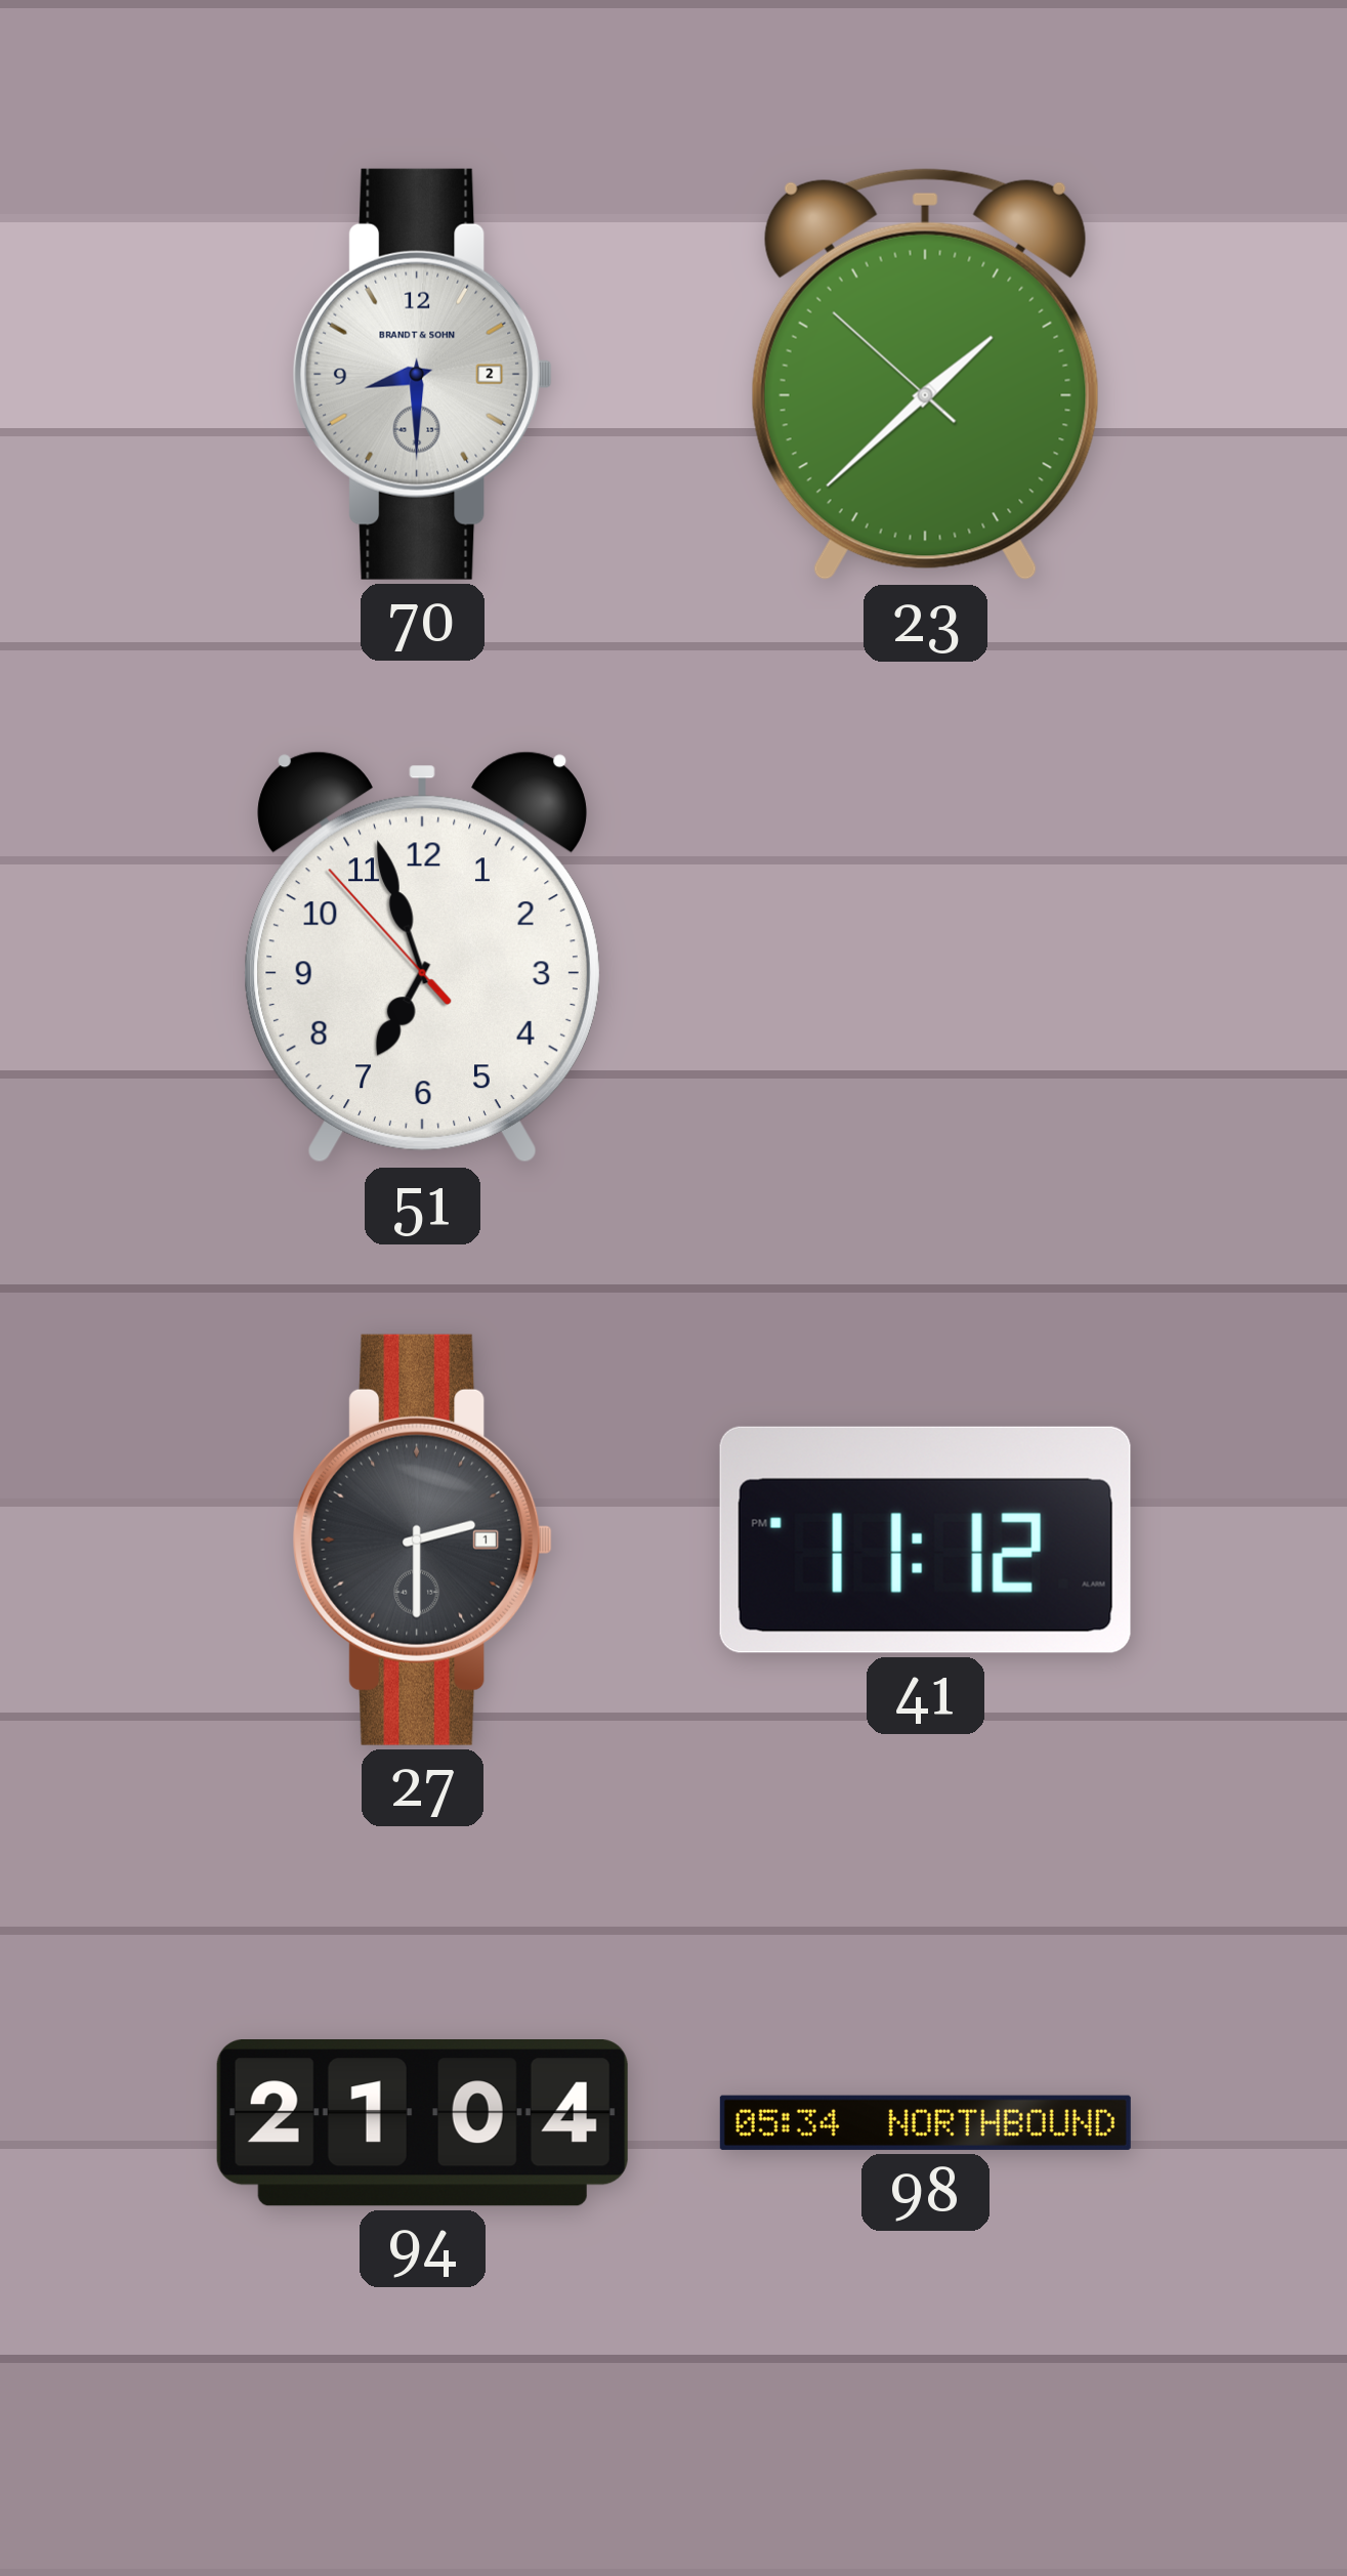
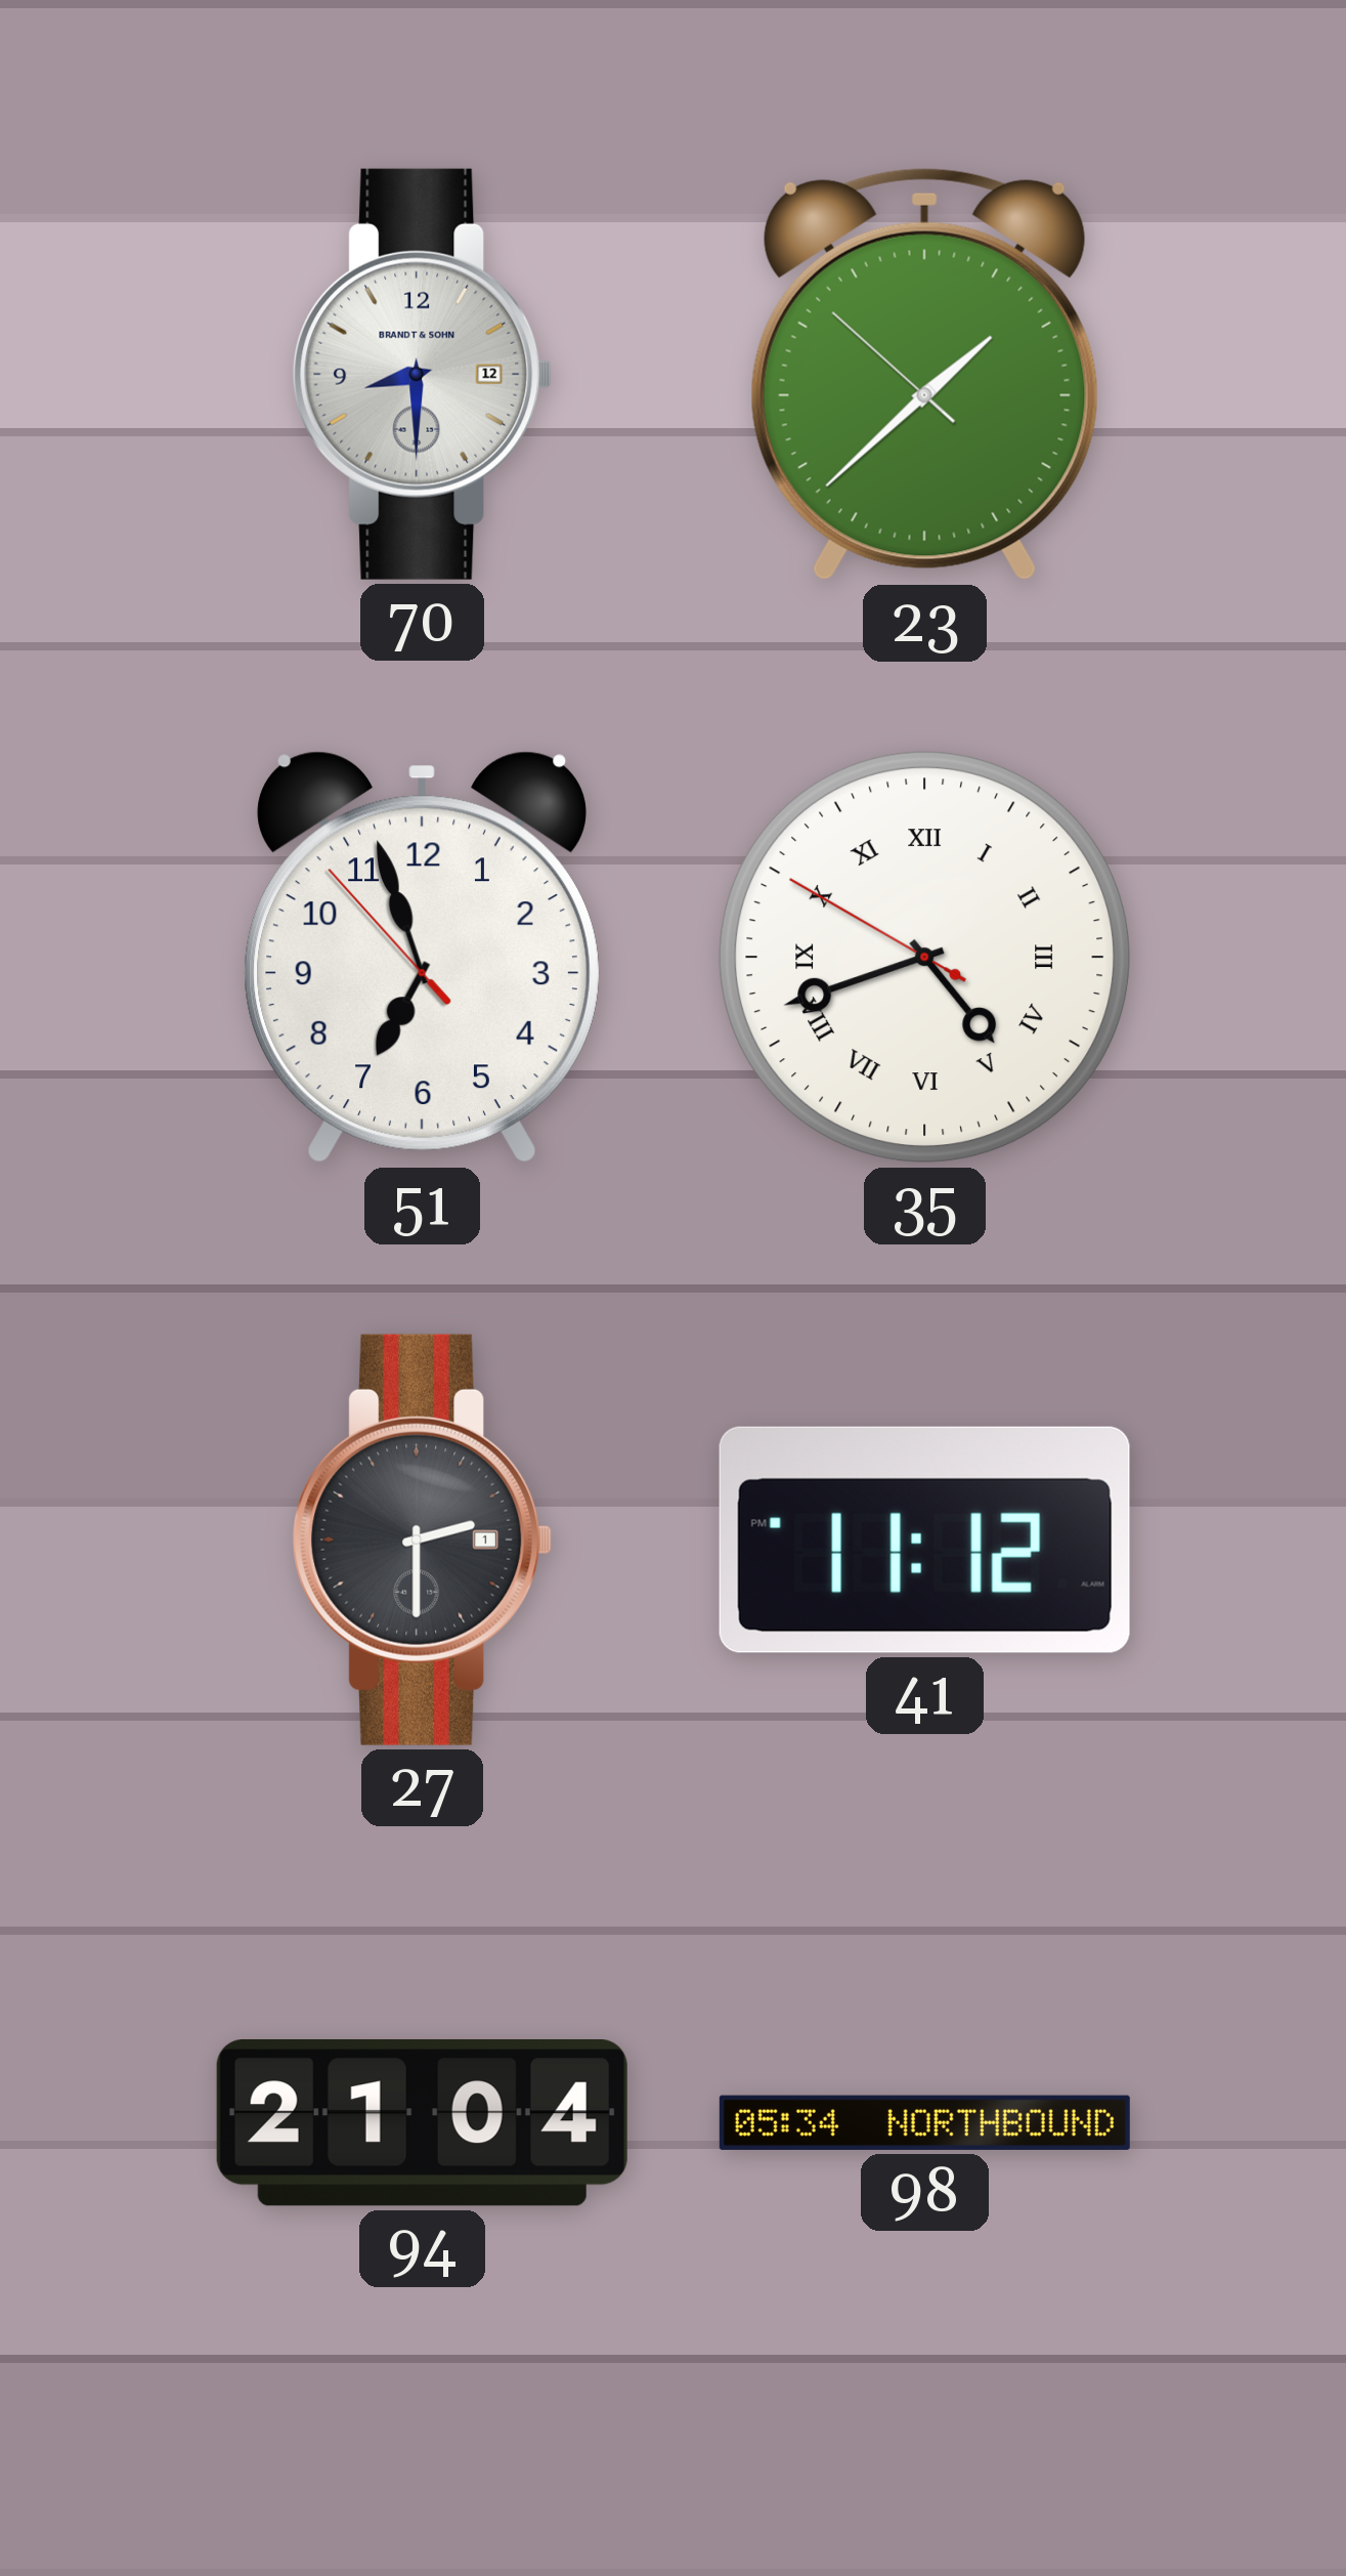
70 date: 2 -> 12 (423, 374)
35: none -> 4:41 (925, 958)
